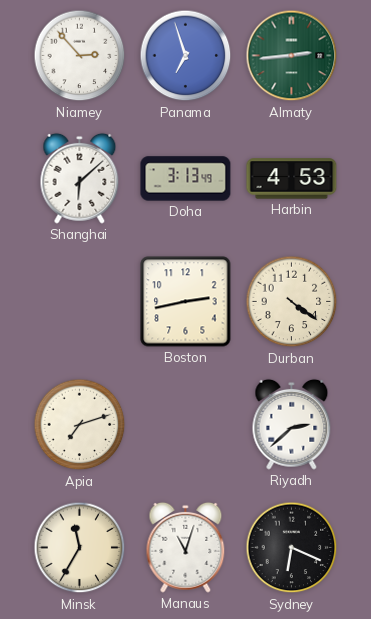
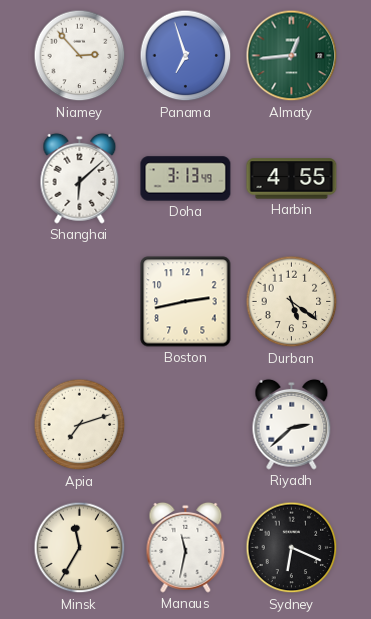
Almaty: 2:44 -> 12:44 (292, 56)
Harbin: 4:53 -> 4:55 (292, 179)
Durban: 4:21 -> 5:21 (292, 302)
Manaus: 11:03 -> 11:32 (186, 547)
